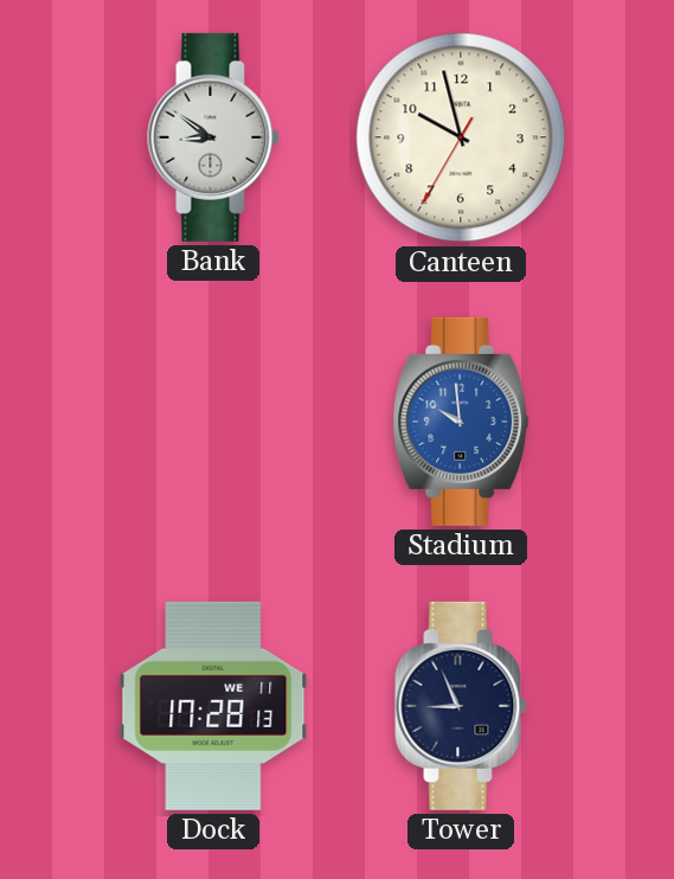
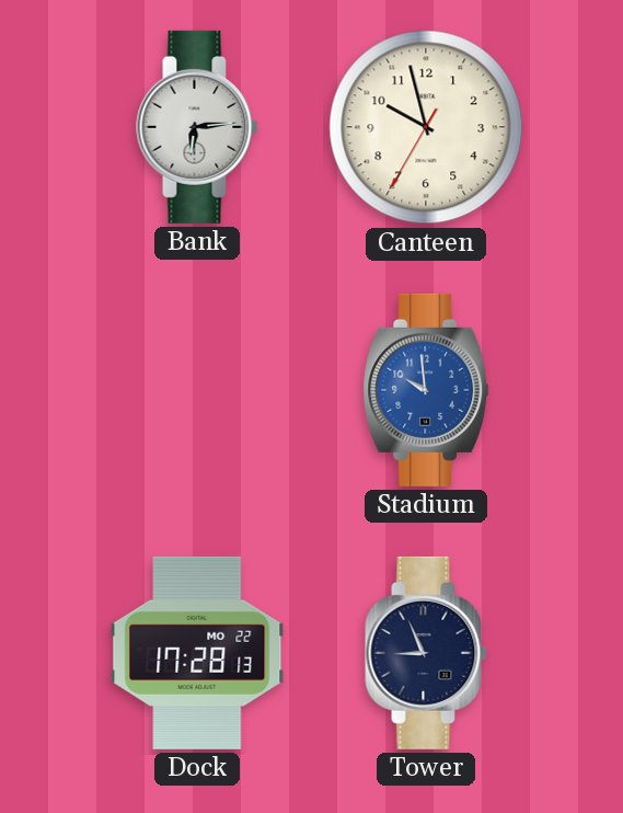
Bank: 8:51 -> 6:14 (197, 127)
Dock date: WE 11 -> MO 22 (197, 653)
